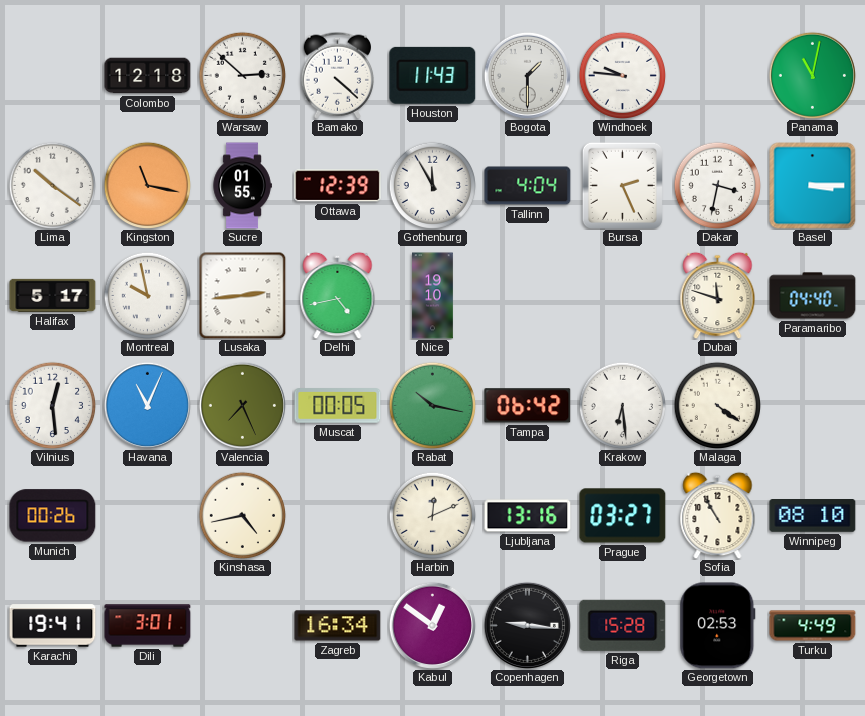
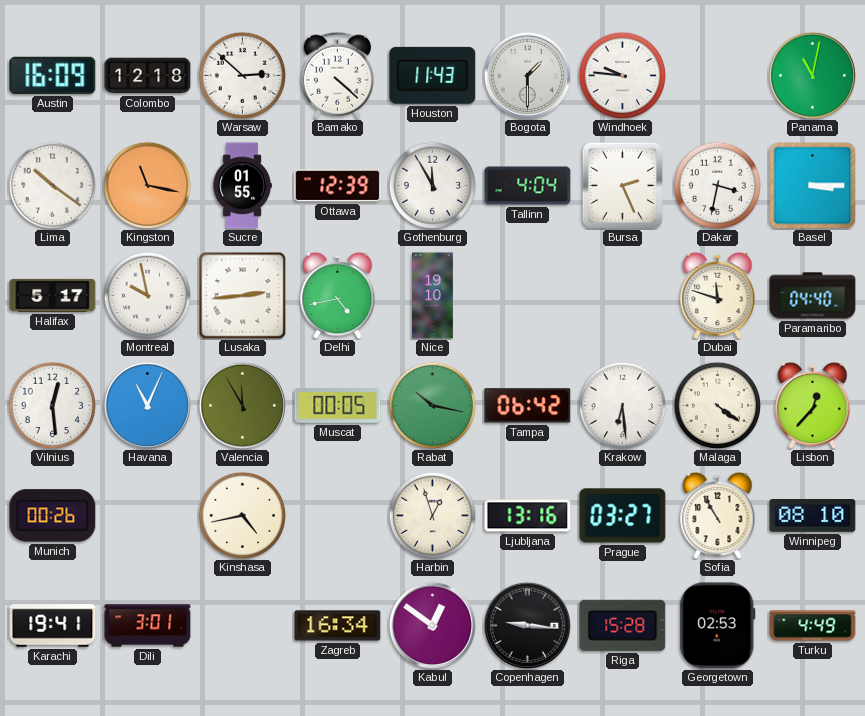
Austin: none -> 16:09 (53, 75)
Valencia: 7:26 -> 11:55 (242, 405)
Lisbon: none -> 12:37 (813, 405)
Harbin: 12:11 -> 12:57 (432, 515)
